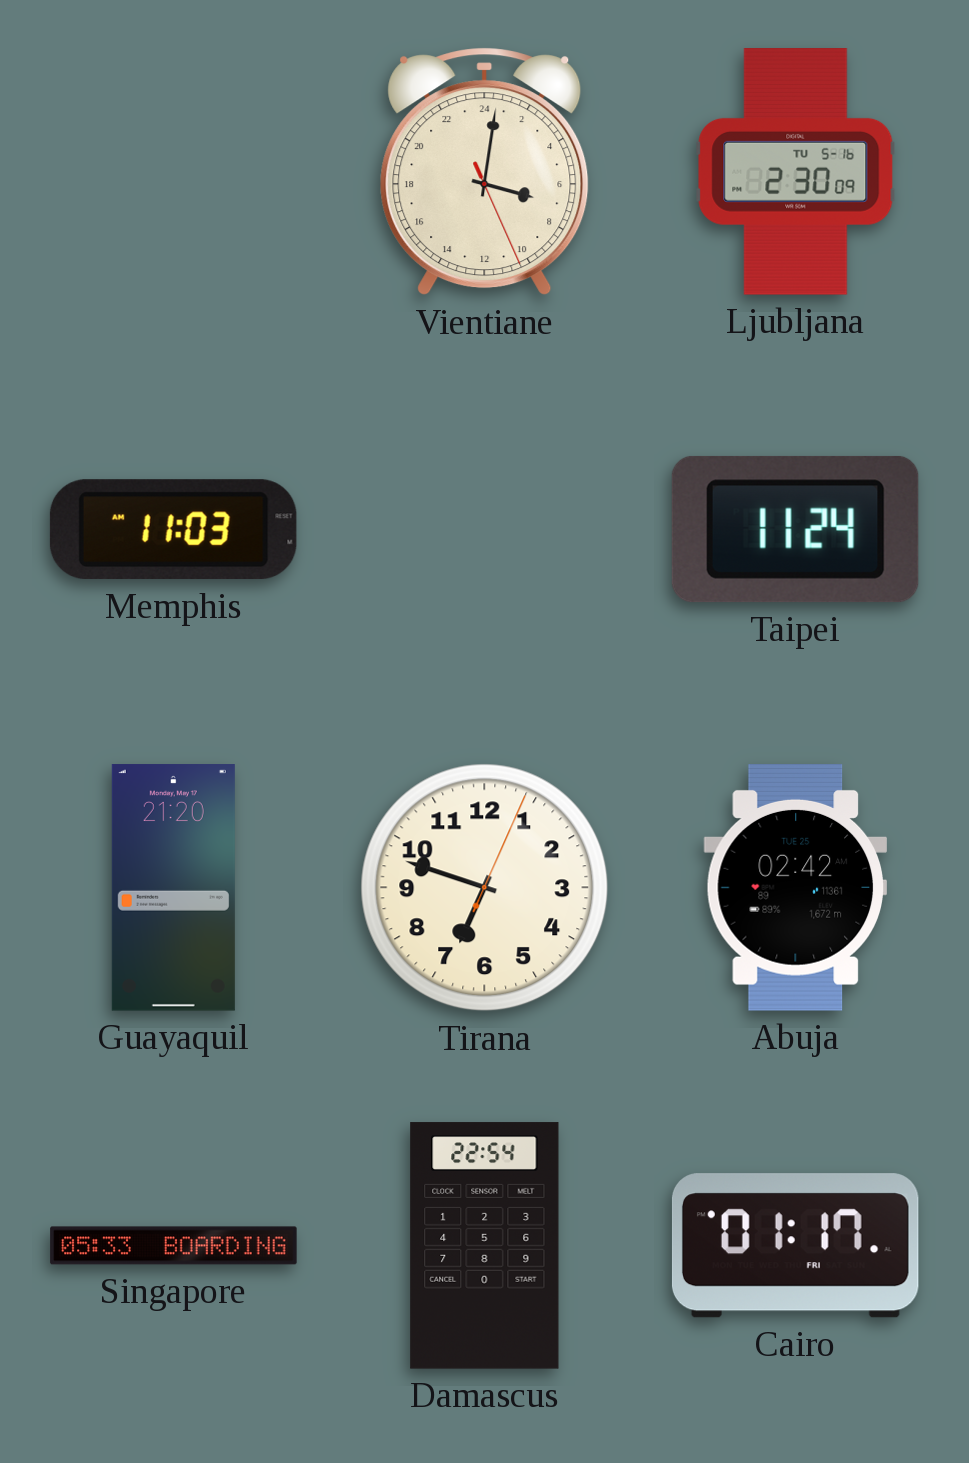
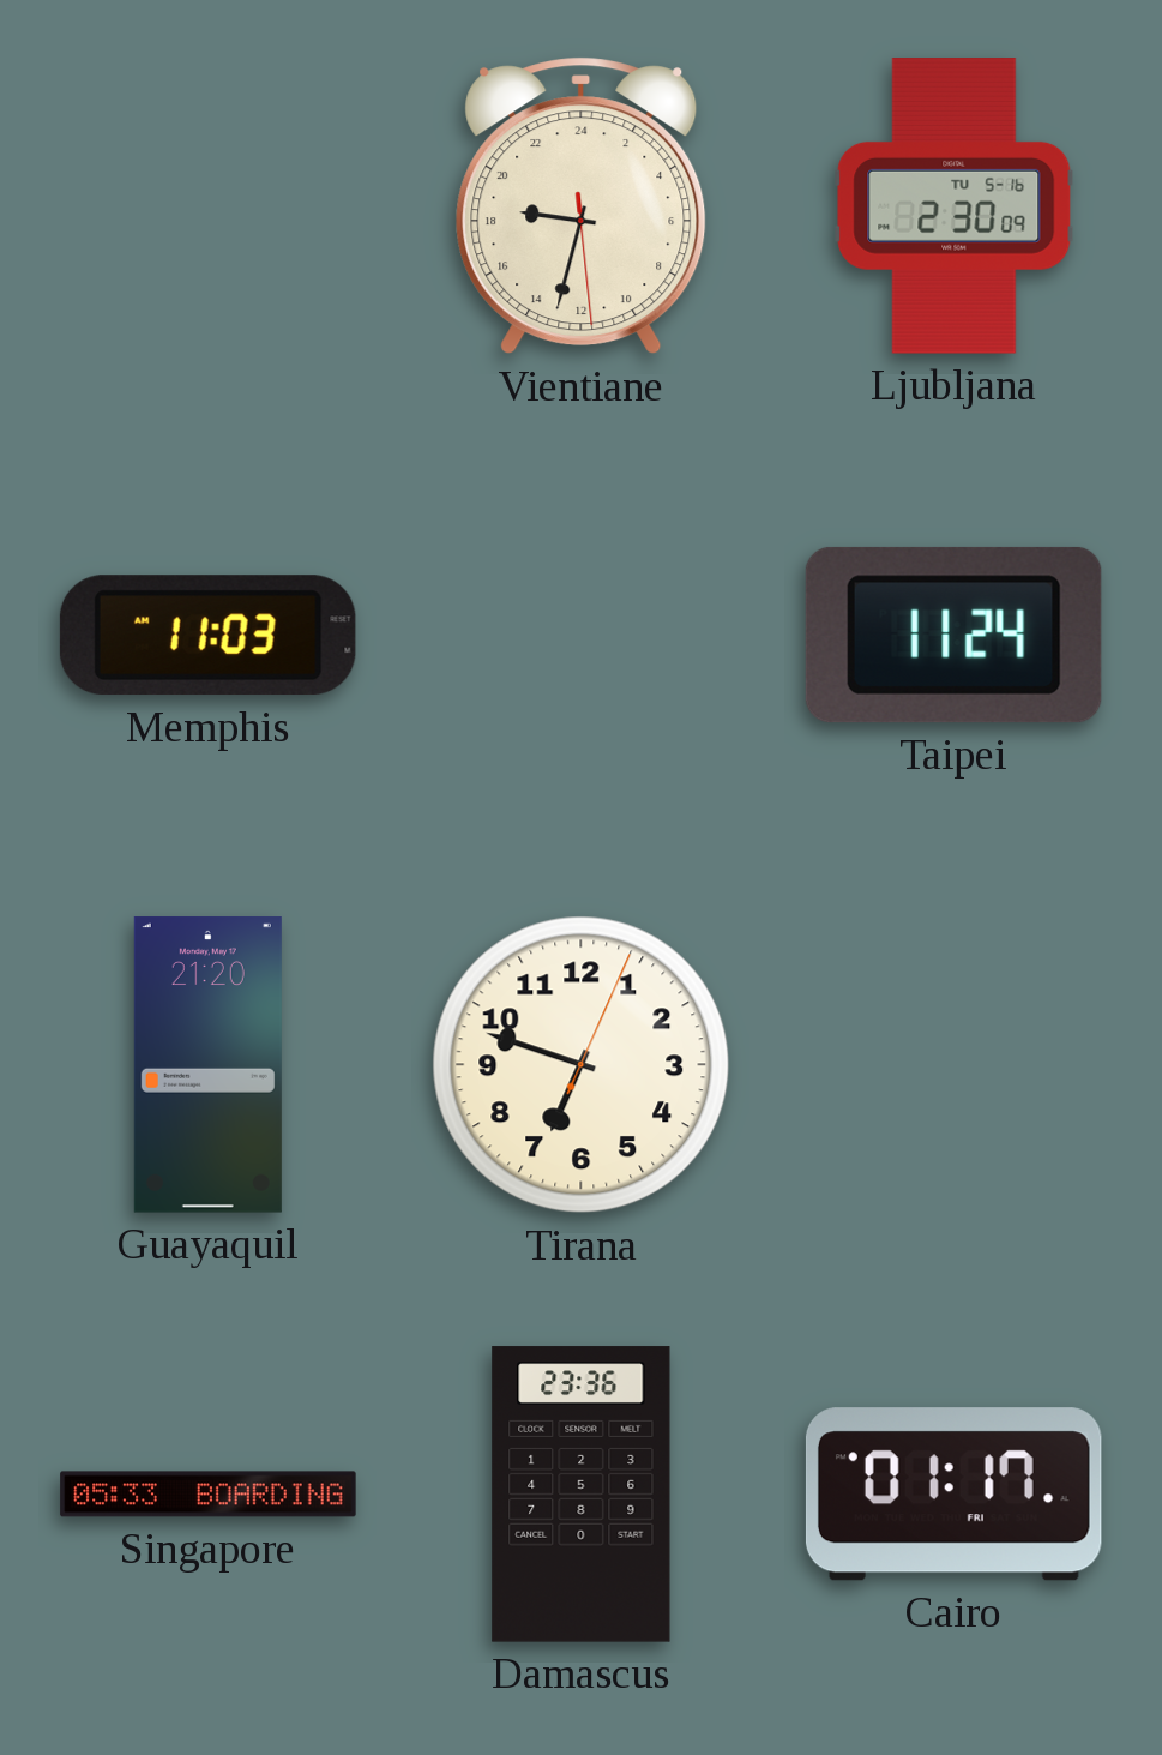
Vientiane: 7:01 -> 18:32 (582, 206)
Abuja: 02:42 -> none (795, 888)
Damascus: 22:54 -> 23:36 (582, 1495)
